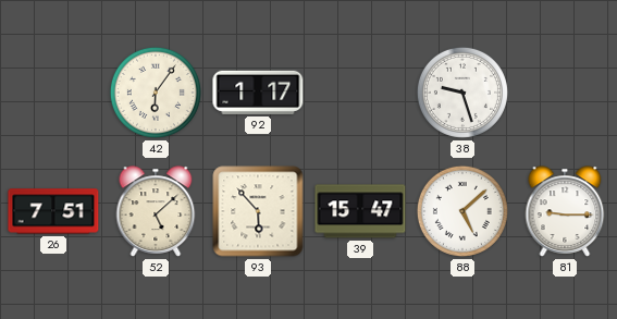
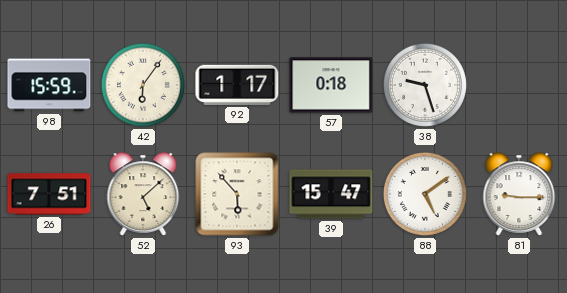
98: none -> 15:59 (49, 85)
57: none -> 0:18 (331, 85)
88: 5:08 -> 5:09 (425, 194)
